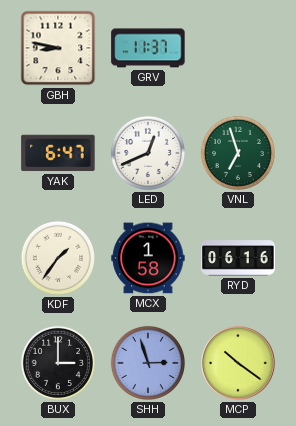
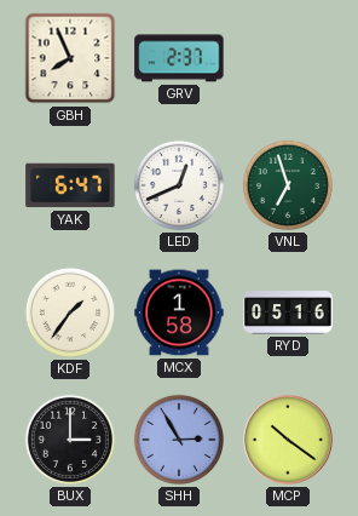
GBH: 8:47 -> 7:56 (70, 58)
GRV: 11:37 -> 2:37 (179, 58)
RYD: 06:16 -> 05:16 (288, 313)
SHH: 2:57 -> 2:55 (179, 440)
